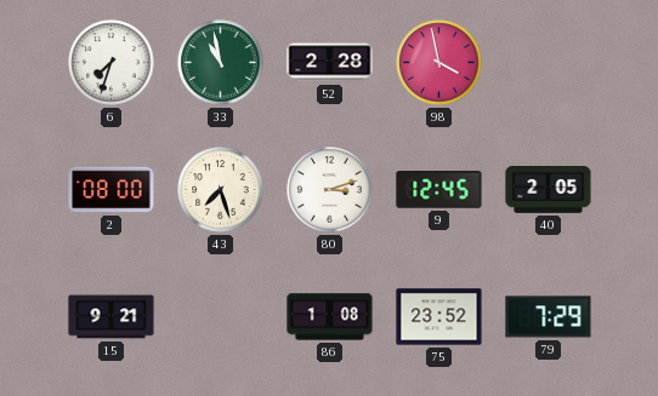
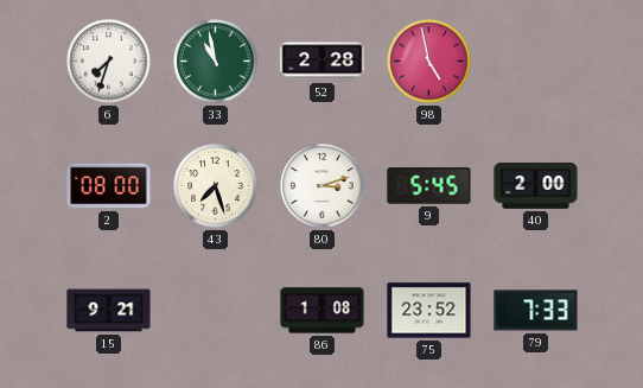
98: 3:58 -> 4:58 (429, 62)
9: 12:45 -> 5:45 (429, 186)
40: 2:05 -> 2:00 (536, 186)
79: 7:29 -> 7:33 (536, 311)
